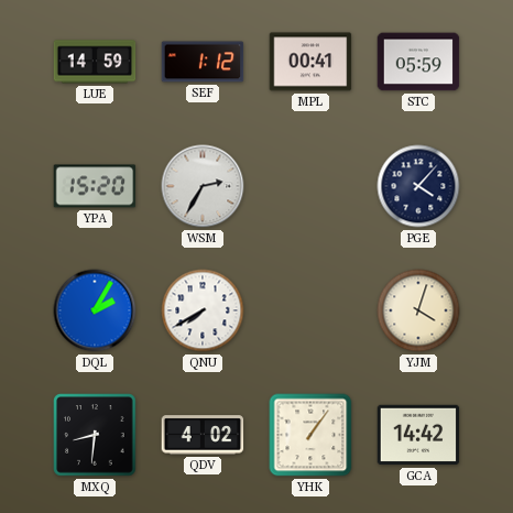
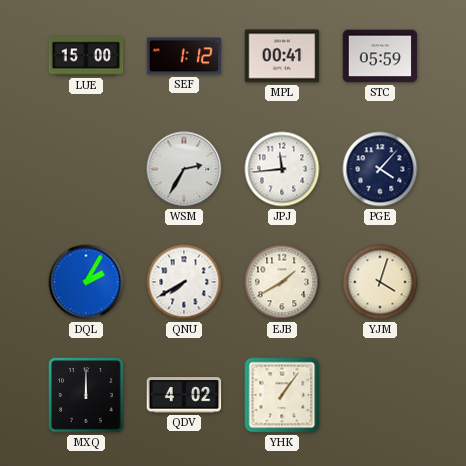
LUE: 14:59 -> 15:00 (86, 56)
YPA: 15:20 -> none (95, 186)
JPJ: none -> 11:44 (282, 169)
EJB: none -> 1:40 (282, 282)
MXQ: 8:31 -> 12:00 (86, 395)
GCA: 14:42 -> none (418, 435)
